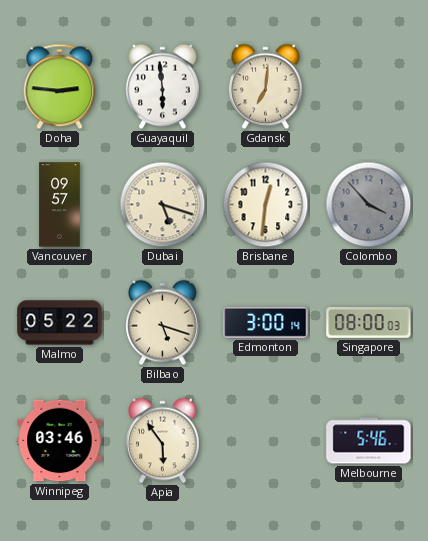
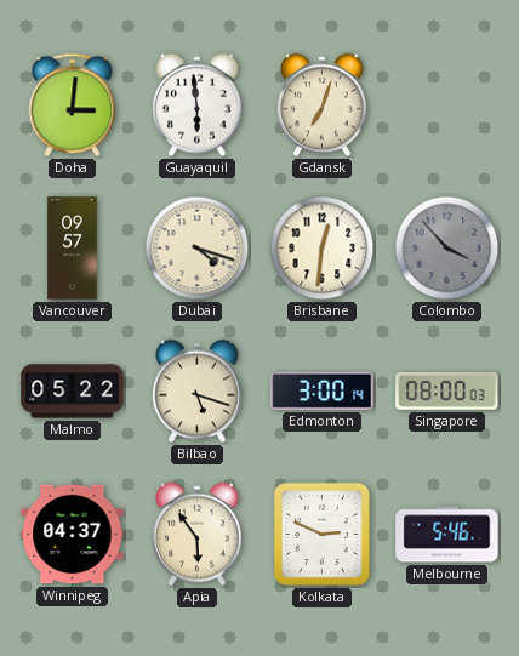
Doha: 2:46 -> 3:01 (73, 105)
Gdansk: 7:01 -> 7:03 (323, 105)
Dubai: 5:18 -> 4:18 (198, 249)
Winnipeg: 03:46 -> 04:37 (73, 535)
Kolkata: none -> 2:49 (321, 534)
